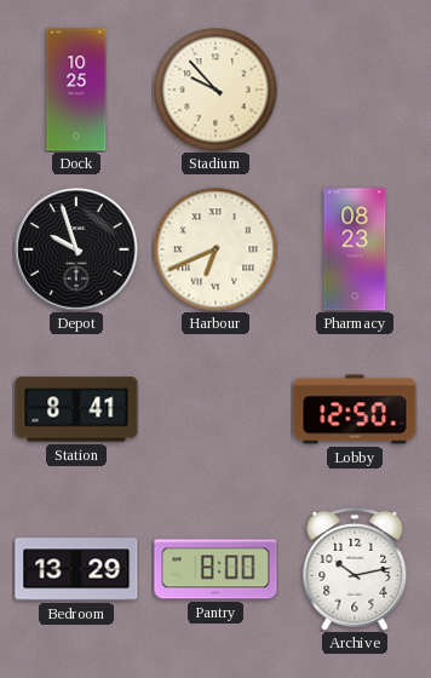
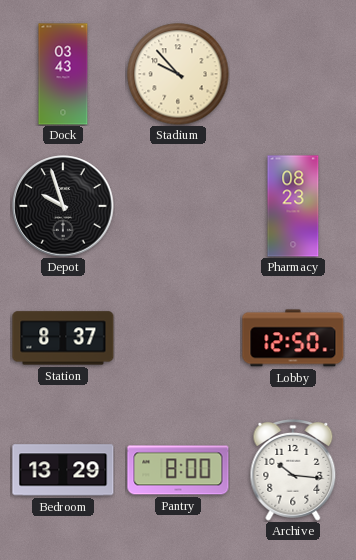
Dock: 10:25 -> 03:43 (63, 74)
Harbour: 6:41 -> none (215, 249)
Station: 8:41 -> 8:37 (63, 338)
Archive: 10:13 -> 10:16 (293, 470)
